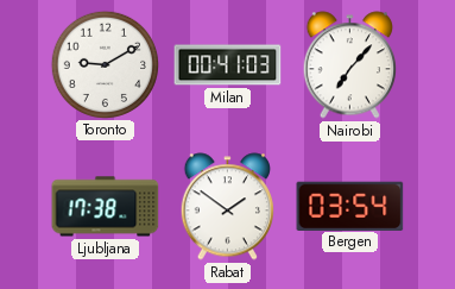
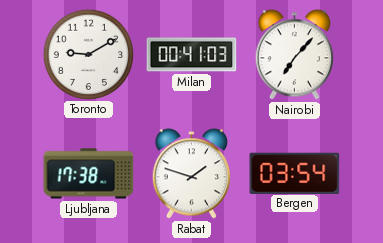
Rabat: 1:51 -> 1:48 (191, 174)
